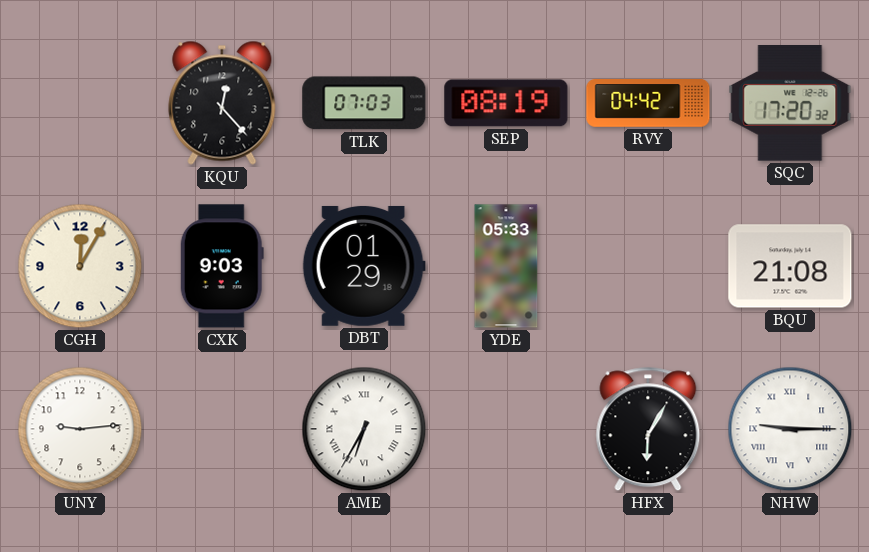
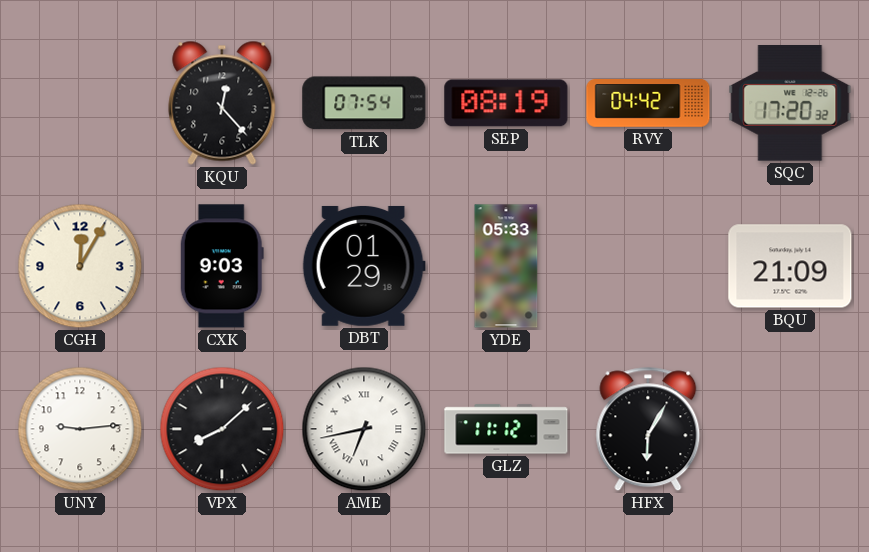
TLK: 07:03 -> 07:54 (364, 103)
BQU: 21:08 -> 21:09 (790, 266)
VPX: none -> 8:08 (222, 429)
AME: 6:35 -> 6:43 (364, 429)
GLZ: none -> 11:12 (506, 429)
NHW: 9:15 -> none (790, 429)
